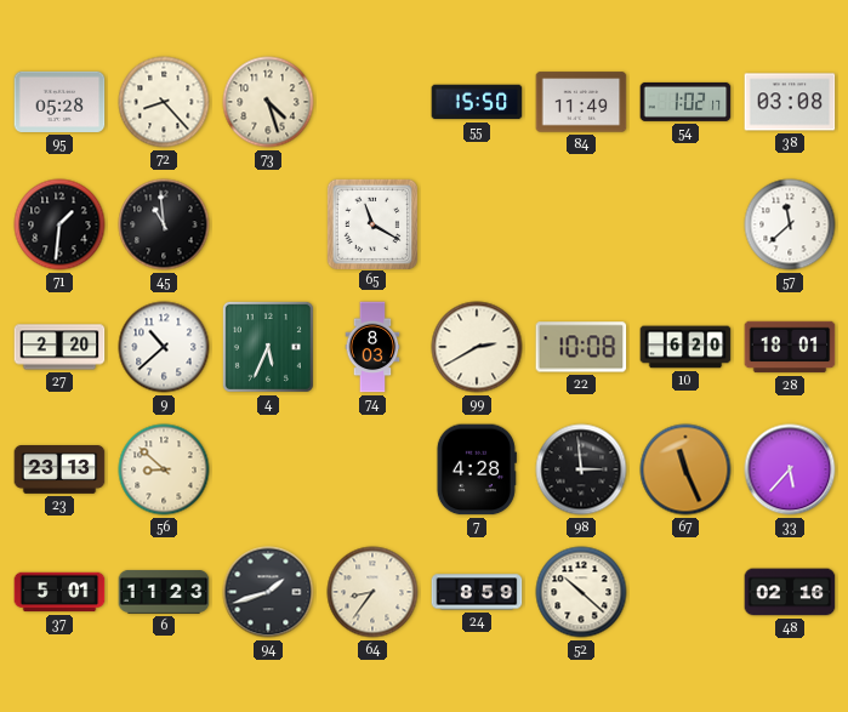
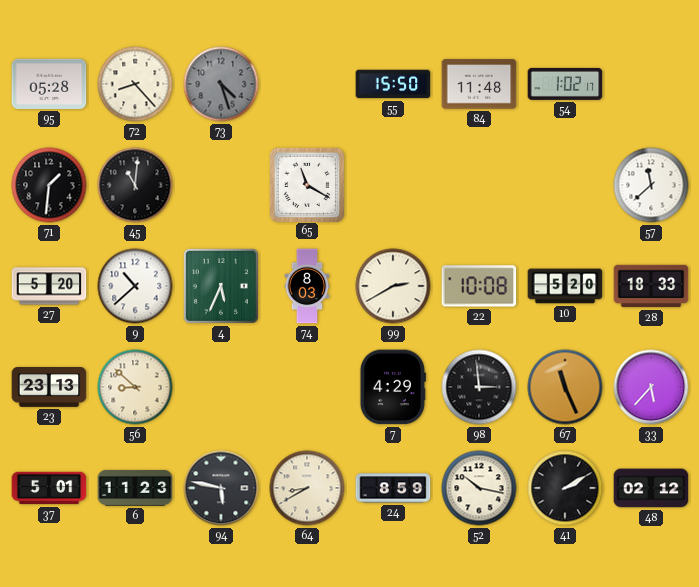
73 dial: cream -> grey (221, 84)
84: 11:49 -> 11:48 (479, 84)
38: 03:08 -> none (790, 102)
45: 10:59 -> 11:01 (135, 185)
27: 2:20 -> 5:20 (49, 286)
10: 6:20 -> 5:20 (565, 286)
28: 18:01 -> 18:33 (651, 286)
7: 4:28 -> 4:29 (393, 387)
94: 1:42 -> 5:47 (221, 488)
64: 8:36 -> 8:40 (307, 488)
52: 10:22 -> 10:17 (479, 488)
41: none -> 2:10 (565, 488)
48: 02:16 -> 02:12 (651, 488)
